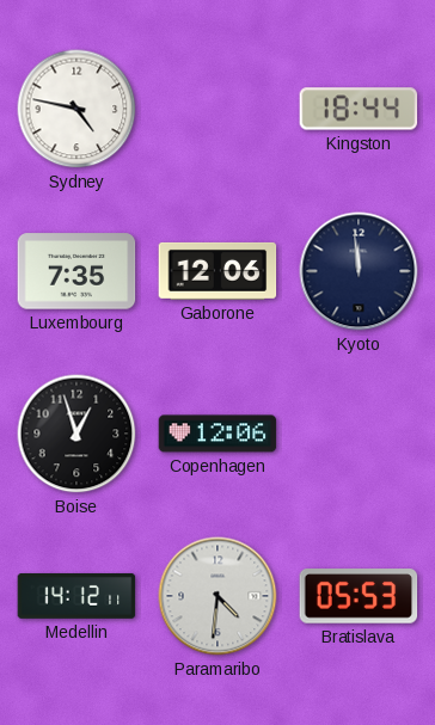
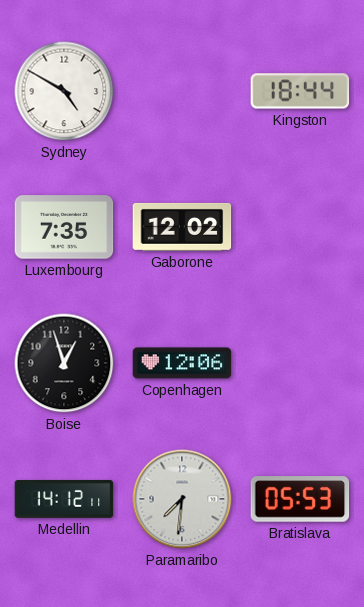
Sydney: 4:47 -> 4:50 (64, 91)
Gaborone: 12:06 -> 12:02 (182, 227)
Kyoto: 11:59 -> none (359, 271)
Paramaribo: 4:31 -> 7:31 (182, 499)
